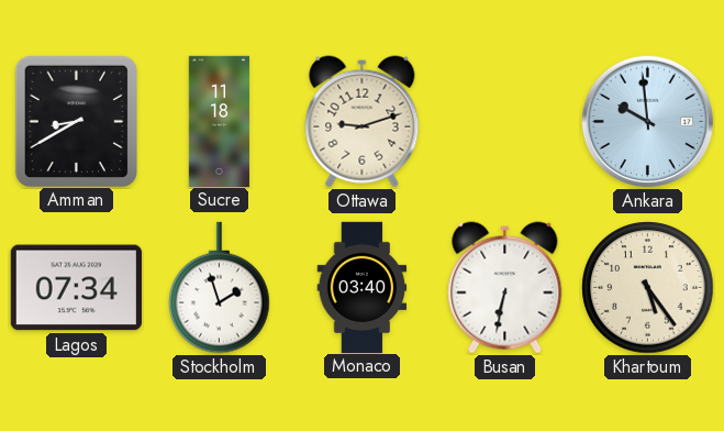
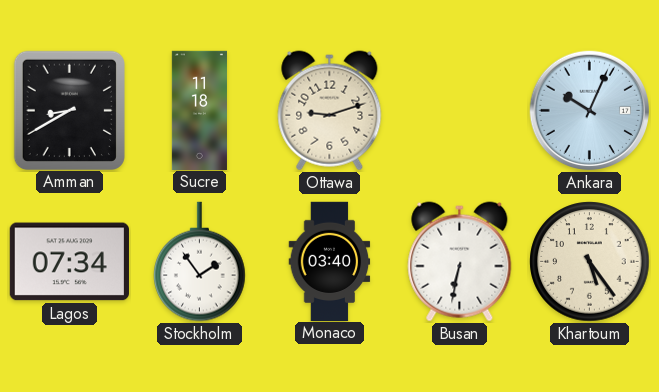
Ankara: 9:59 -> 10:04 (590, 111)
Stockholm: 1:57 -> 1:54 (200, 262)
